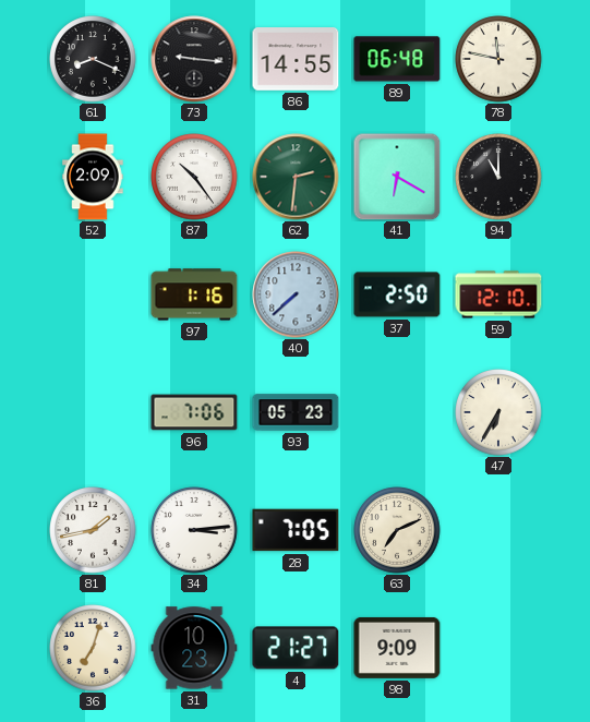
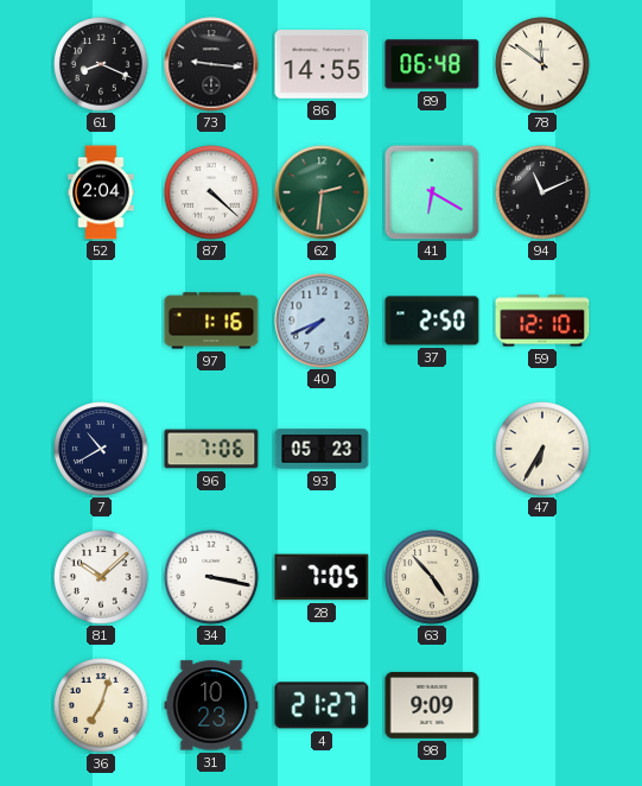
78: 11:47 -> 11:51 (542, 64)
52: 2:09 -> 2:04 (101, 192)
87: 10:24 -> 4:22 (211, 192)
94: 11:00 -> 11:11 (542, 192)
40: 7:38 -> 7:41 (322, 321)
7: none -> 10:40 (101, 449)
81: 1:43 -> 10:08 (101, 577)
34: 3:14 -> 3:17 (211, 577)
63: 7:11 -> 4:53 (432, 577)
